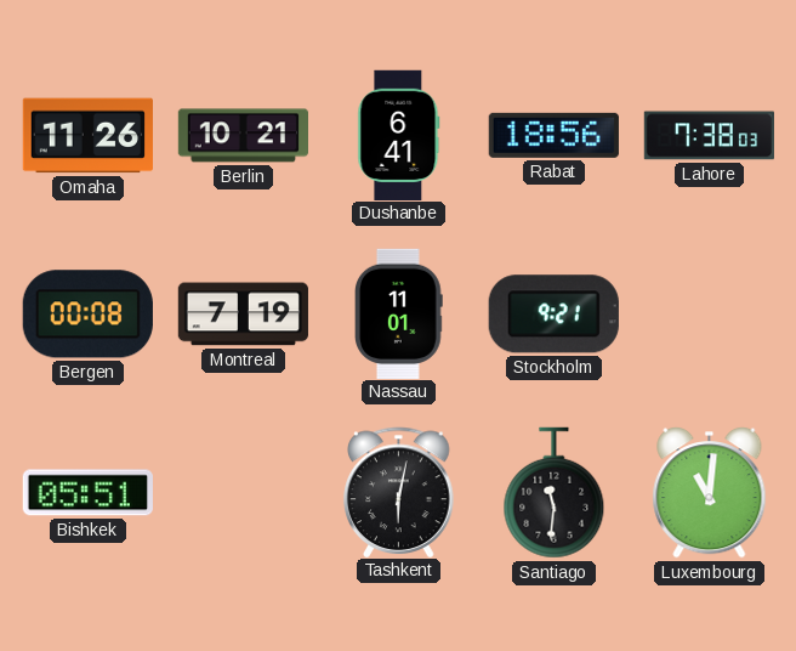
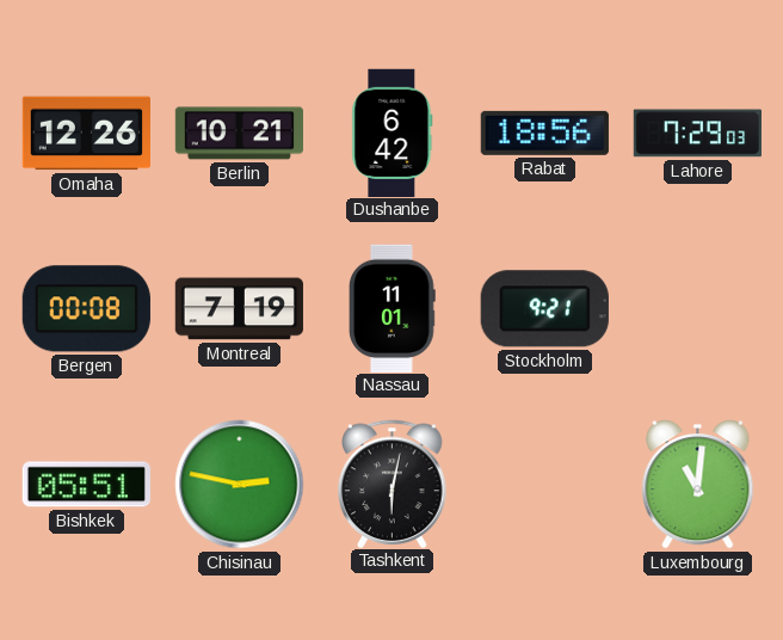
Omaha: 11:26 -> 12:26 (86, 134)
Dushanbe: 6:41 -> 6:42 (393, 133)
Lahore: 7:38 -> 7:29 (697, 134)
Chisinau: none -> 2:47 (240, 485)
Santiago: 11:31 -> none (555, 493)
